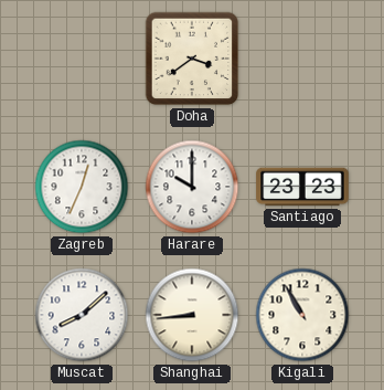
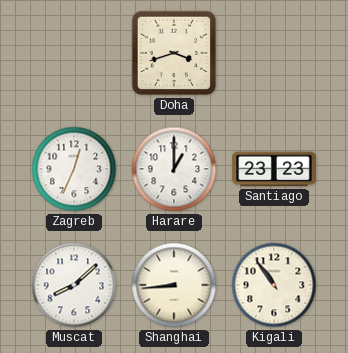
Doha: 3:39 -> 3:42 (174, 53)
Harare: 10:00 -> 1:00 (174, 169)
Kigali: 10:55 -> 10:54 (274, 285)
